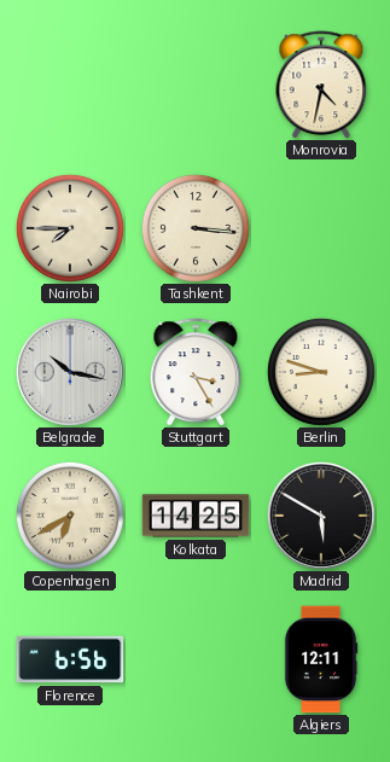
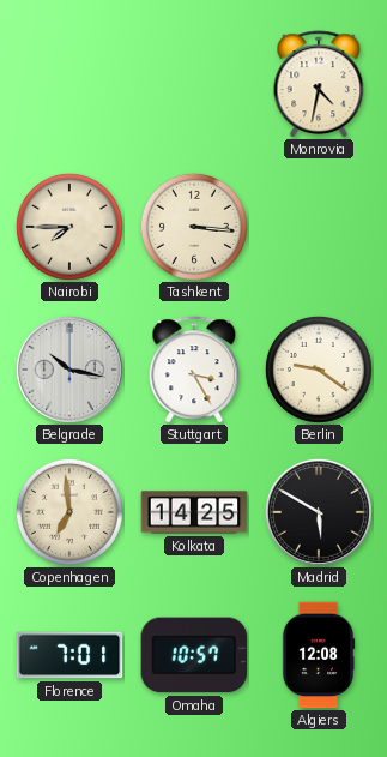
Berlin: 8:48 -> 9:21 (319, 370)
Copenhagen: 6:40 -> 6:59 (69, 512)
Florence: 6:56 -> 7:01 (69, 655)
Omaha: none -> 10:57 (194, 655)
Algiers: 12:11 -> 12:08 (319, 655)
